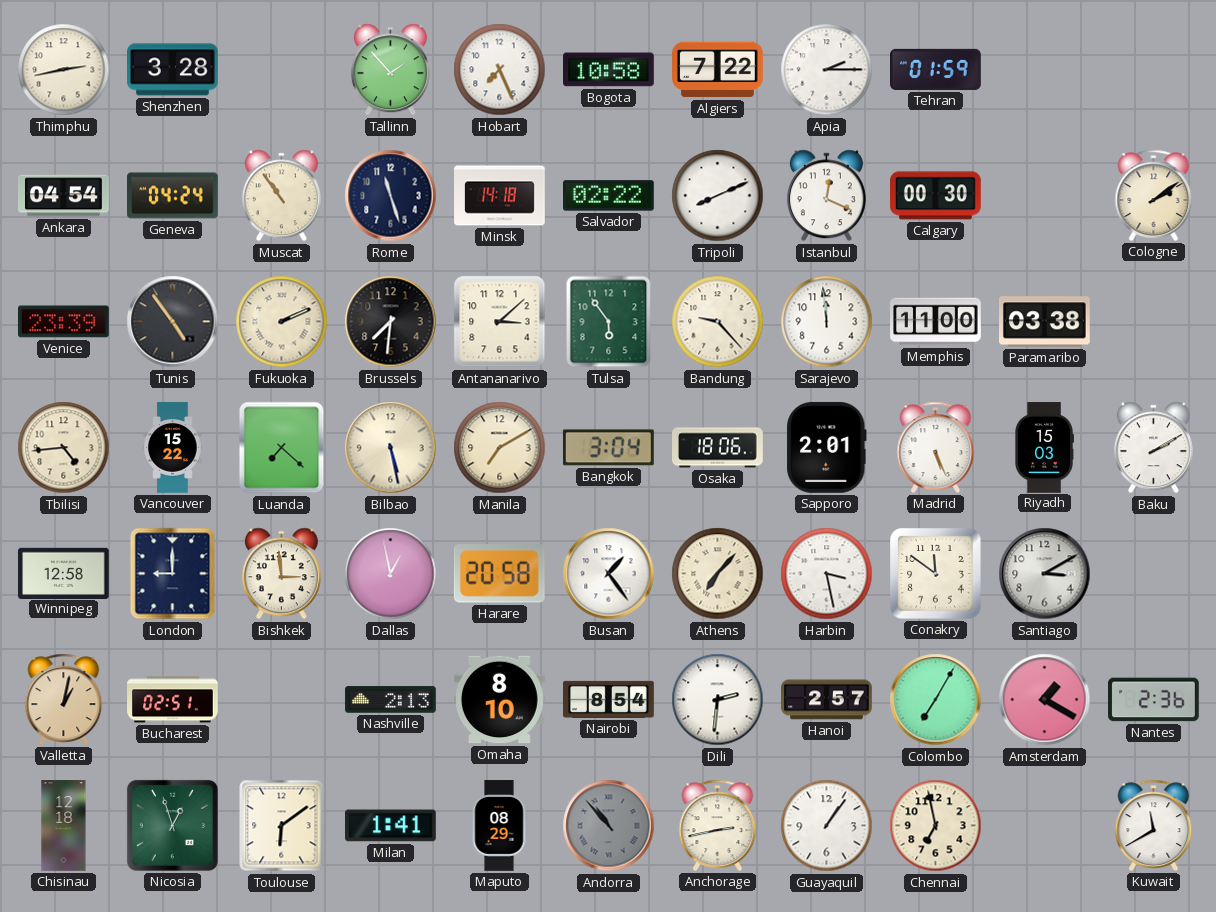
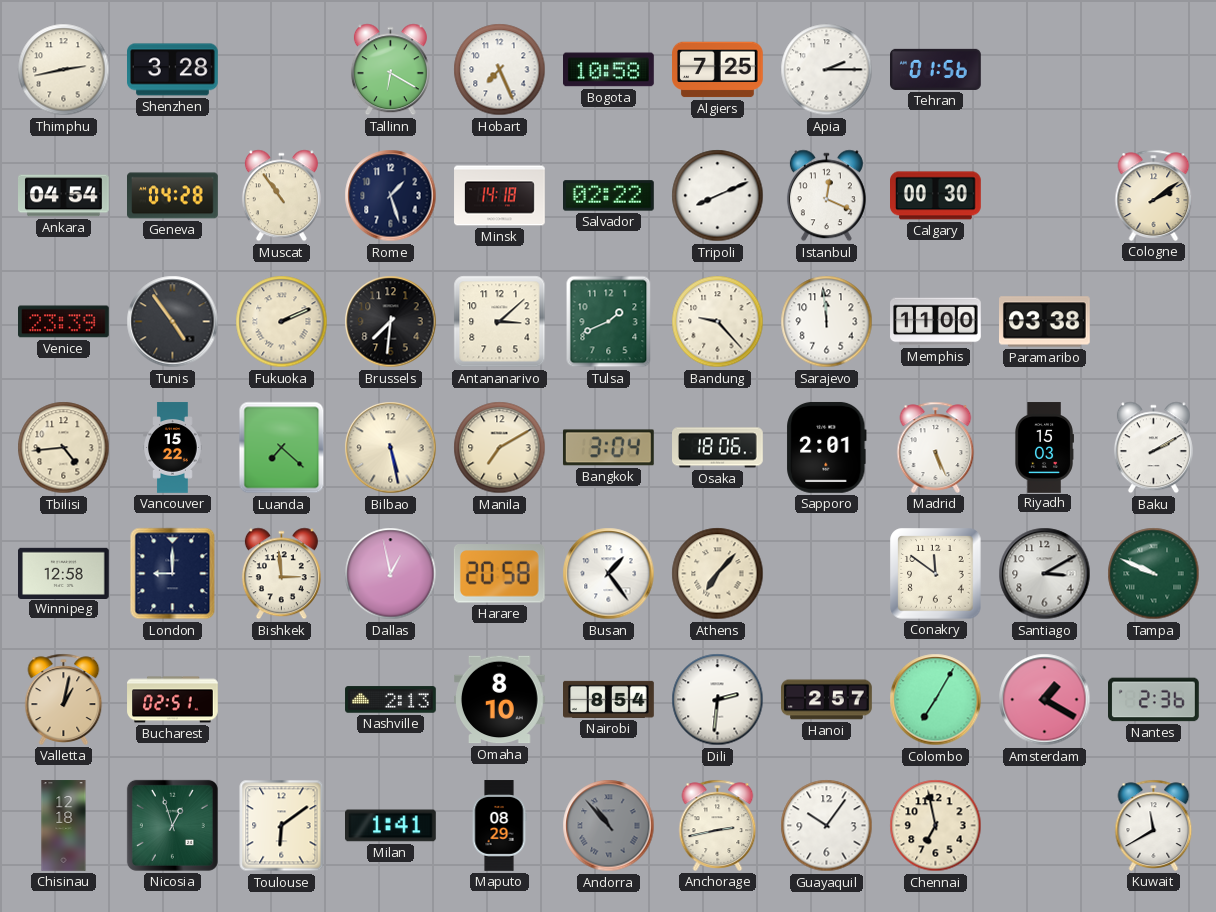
Tallinn: 1:53 -> 6:20 (390, 70)
Algiers: 7:22 -> 7:25 (718, 70)
Tehran: 01:59 -> 01:56 (936, 69)
Geneva: 04:24 -> 04:28 (173, 196)
Rome: 11:27 -> 1:27 (391, 196)
Tulsa: 5:54 -> 1:41 (609, 322)
Harbin: 3:28 -> none (827, 574)
Tampa: none -> 9:49 (1154, 574)
Guayaquil: 1:06 -> 10:06 (827, 826)
